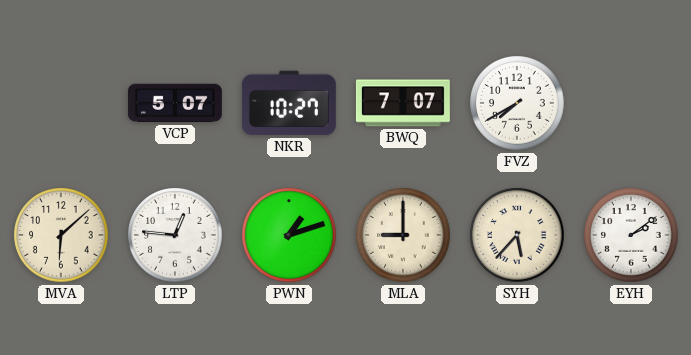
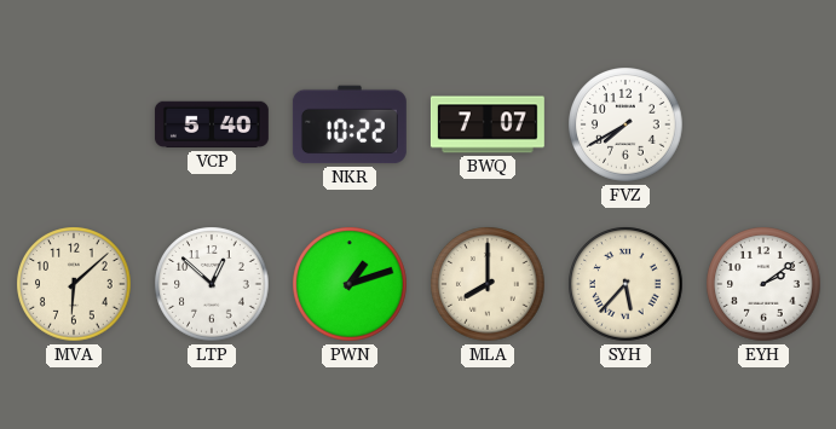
VCP: 5:07 -> 5:40 (212, 124)
NKR: 10:27 -> 10:22 (350, 124)
LTP: 12:46 -> 12:52 (212, 284)
MLA: 9:00 -> 8:00 (488, 284)
